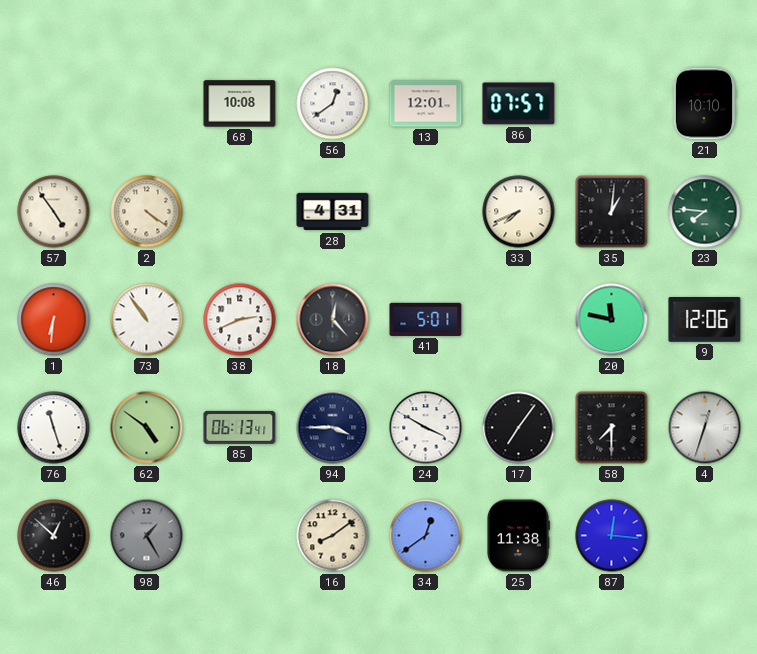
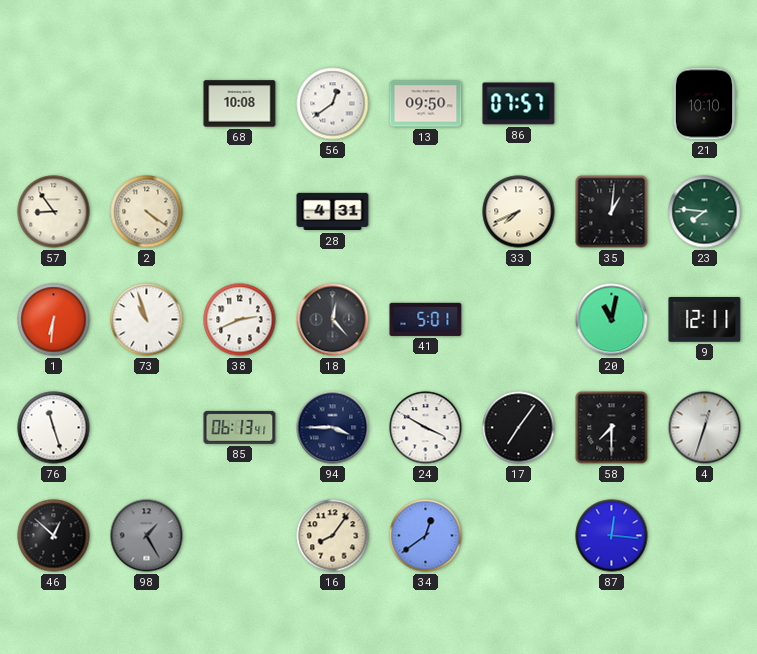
13: 12:01 -> 09:50 (426, 104)
57: 4:54 -> 8:54 (54, 212)
73: 10:54 -> 10:57 (147, 320)
20: 11:47 -> 11:02 (612, 320)
9: 12:06 -> 12:11 (705, 320)
62: 4:51 -> none (147, 428)
16: 8:09 -> 8:06 (333, 536)
25: 11:38 -> none (519, 536)
